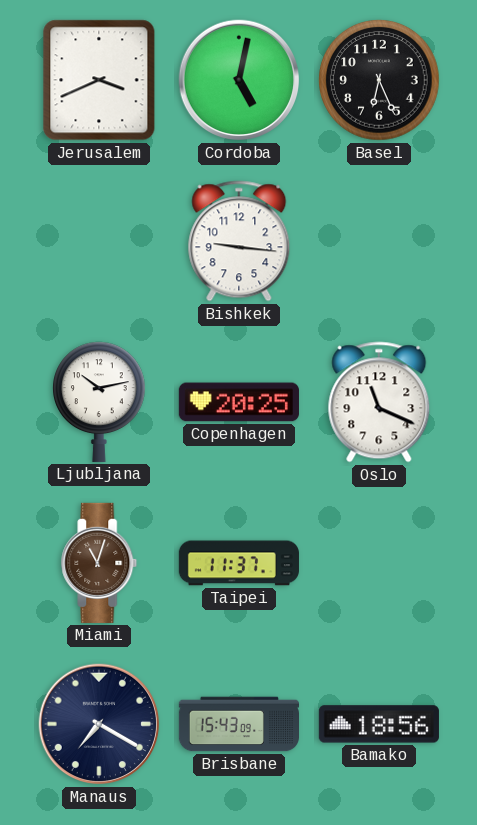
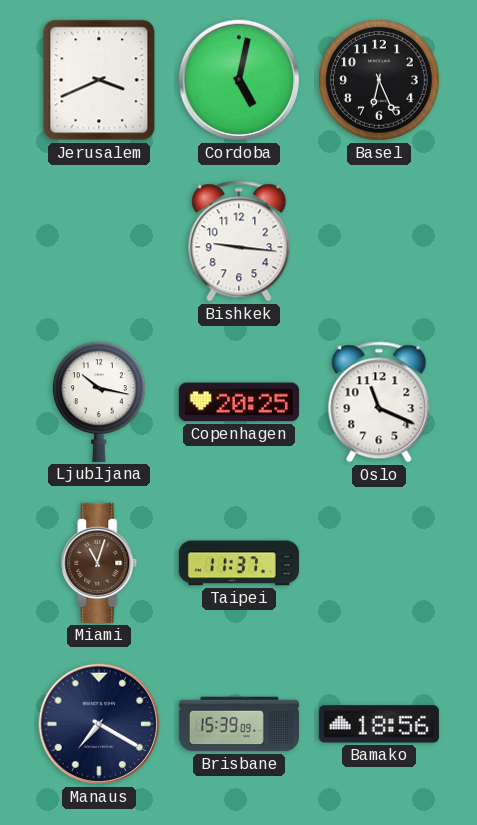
Ljubljana: 10:13 -> 10:17 (100, 402)
Brisbane: 15:43 -> 15:39 (238, 724)
